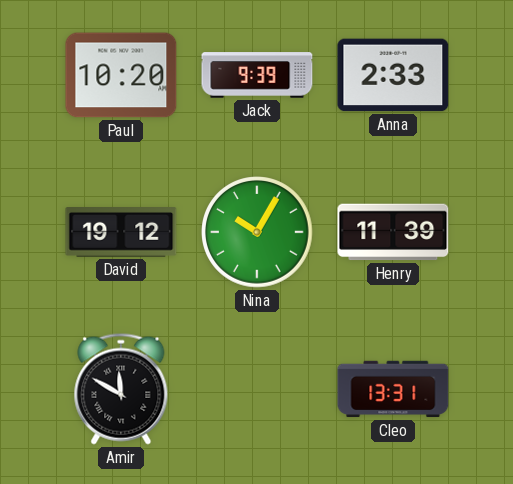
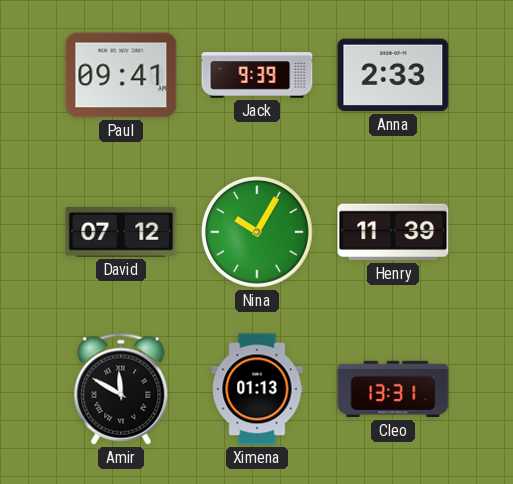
Paul: 10:20 -> 09:41 (121, 75)
David: 19:12 -> 07:12 (121, 233)
Ximena: none -> 01:13 (257, 389)
